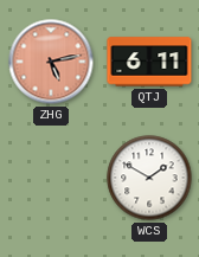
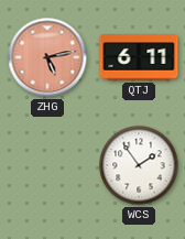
WCS: 1:50 -> 1:54 (139, 165)
